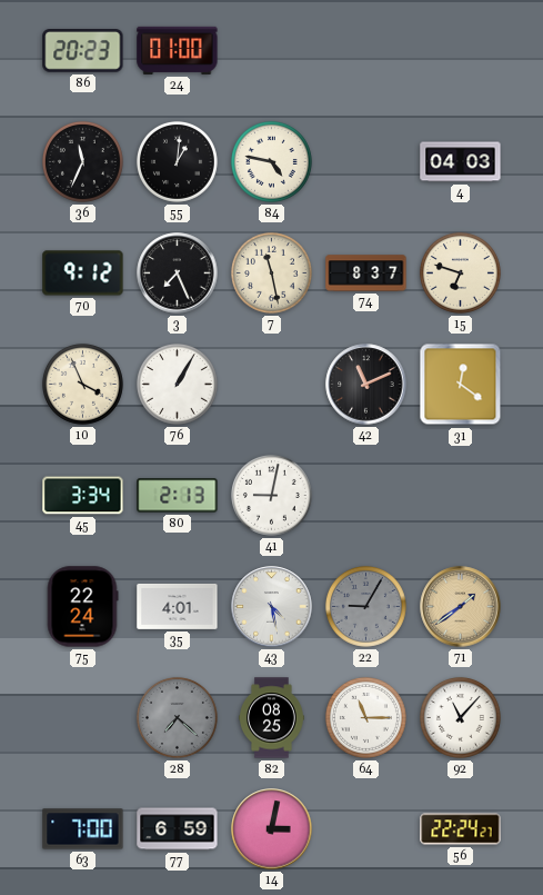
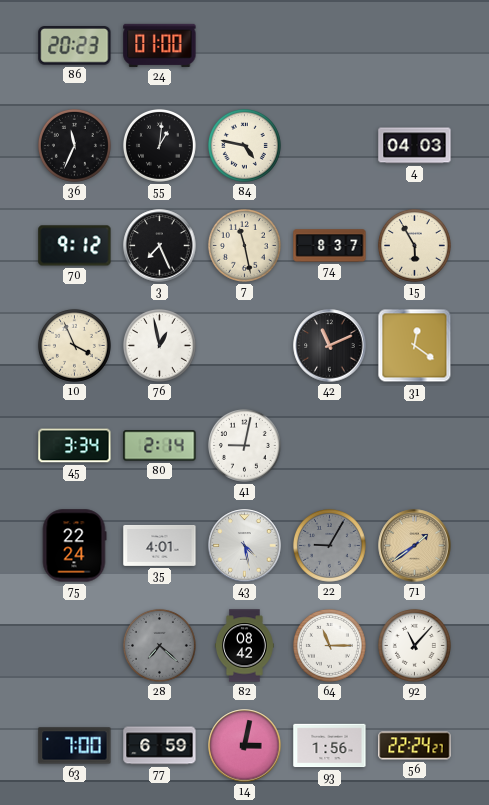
15: 6:48 -> 5:55 (414, 245)
76: 1:05 -> 12:58 (159, 345)
80: 2:13 -> 2:14 (160, 446)
82: 08:25 -> 08:42 (245, 646)
93: none -> 1:56 (330, 746)
